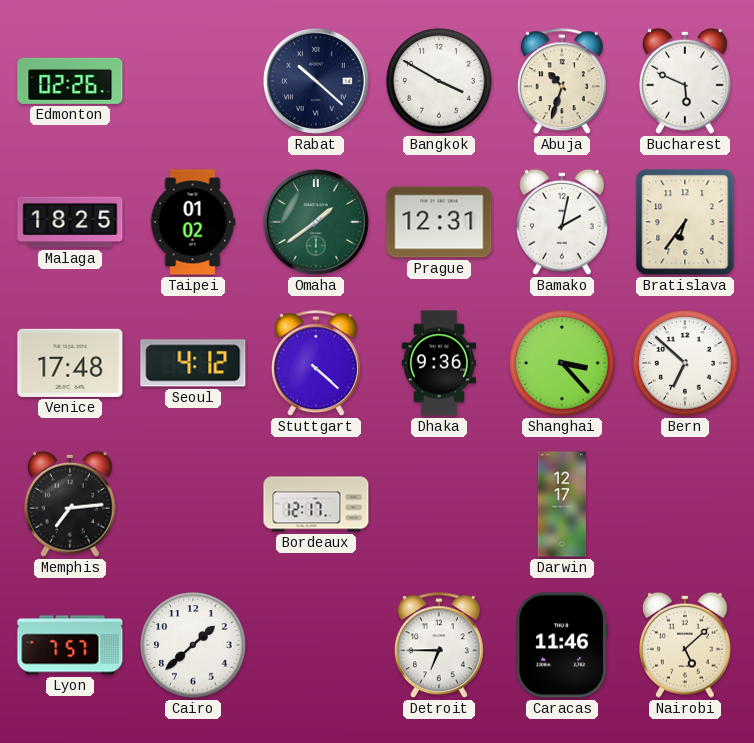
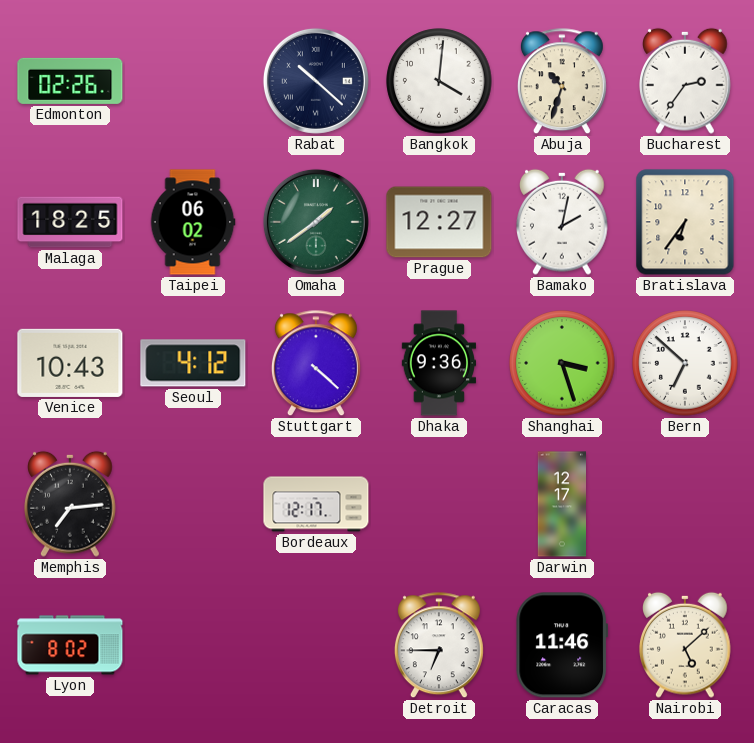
Bangkok: 3:50 -> 4:01 (439, 81)
Bucharest: 5:49 -> 2:36 (686, 81)
Taipei: 01:02 -> 06:02 (193, 222)
Prague: 12:31 -> 12:27 (439, 222)
Venice: 17:48 -> 10:43 (70, 363)
Shanghai: 3:23 -> 3:27 (562, 363)
Lyon: 7:57 -> 8:02 (70, 645)
Cairo: 1:38 -> none (193, 645)
